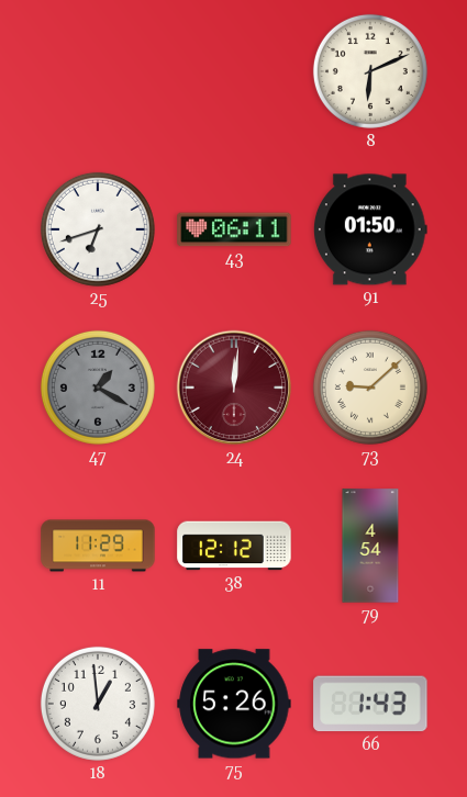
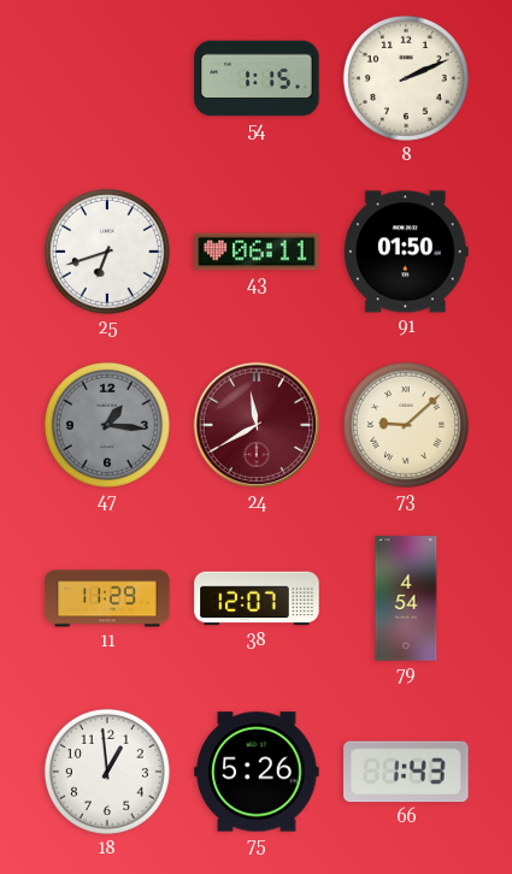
54: none -> 1:15 (257, 78)
8: 6:11 -> 2:11 (406, 78)
47: 1:20 -> 1:16 (107, 425)
24: 12:01 -> 11:40 (257, 425)
38: 12:12 -> 12:07 (257, 598)
